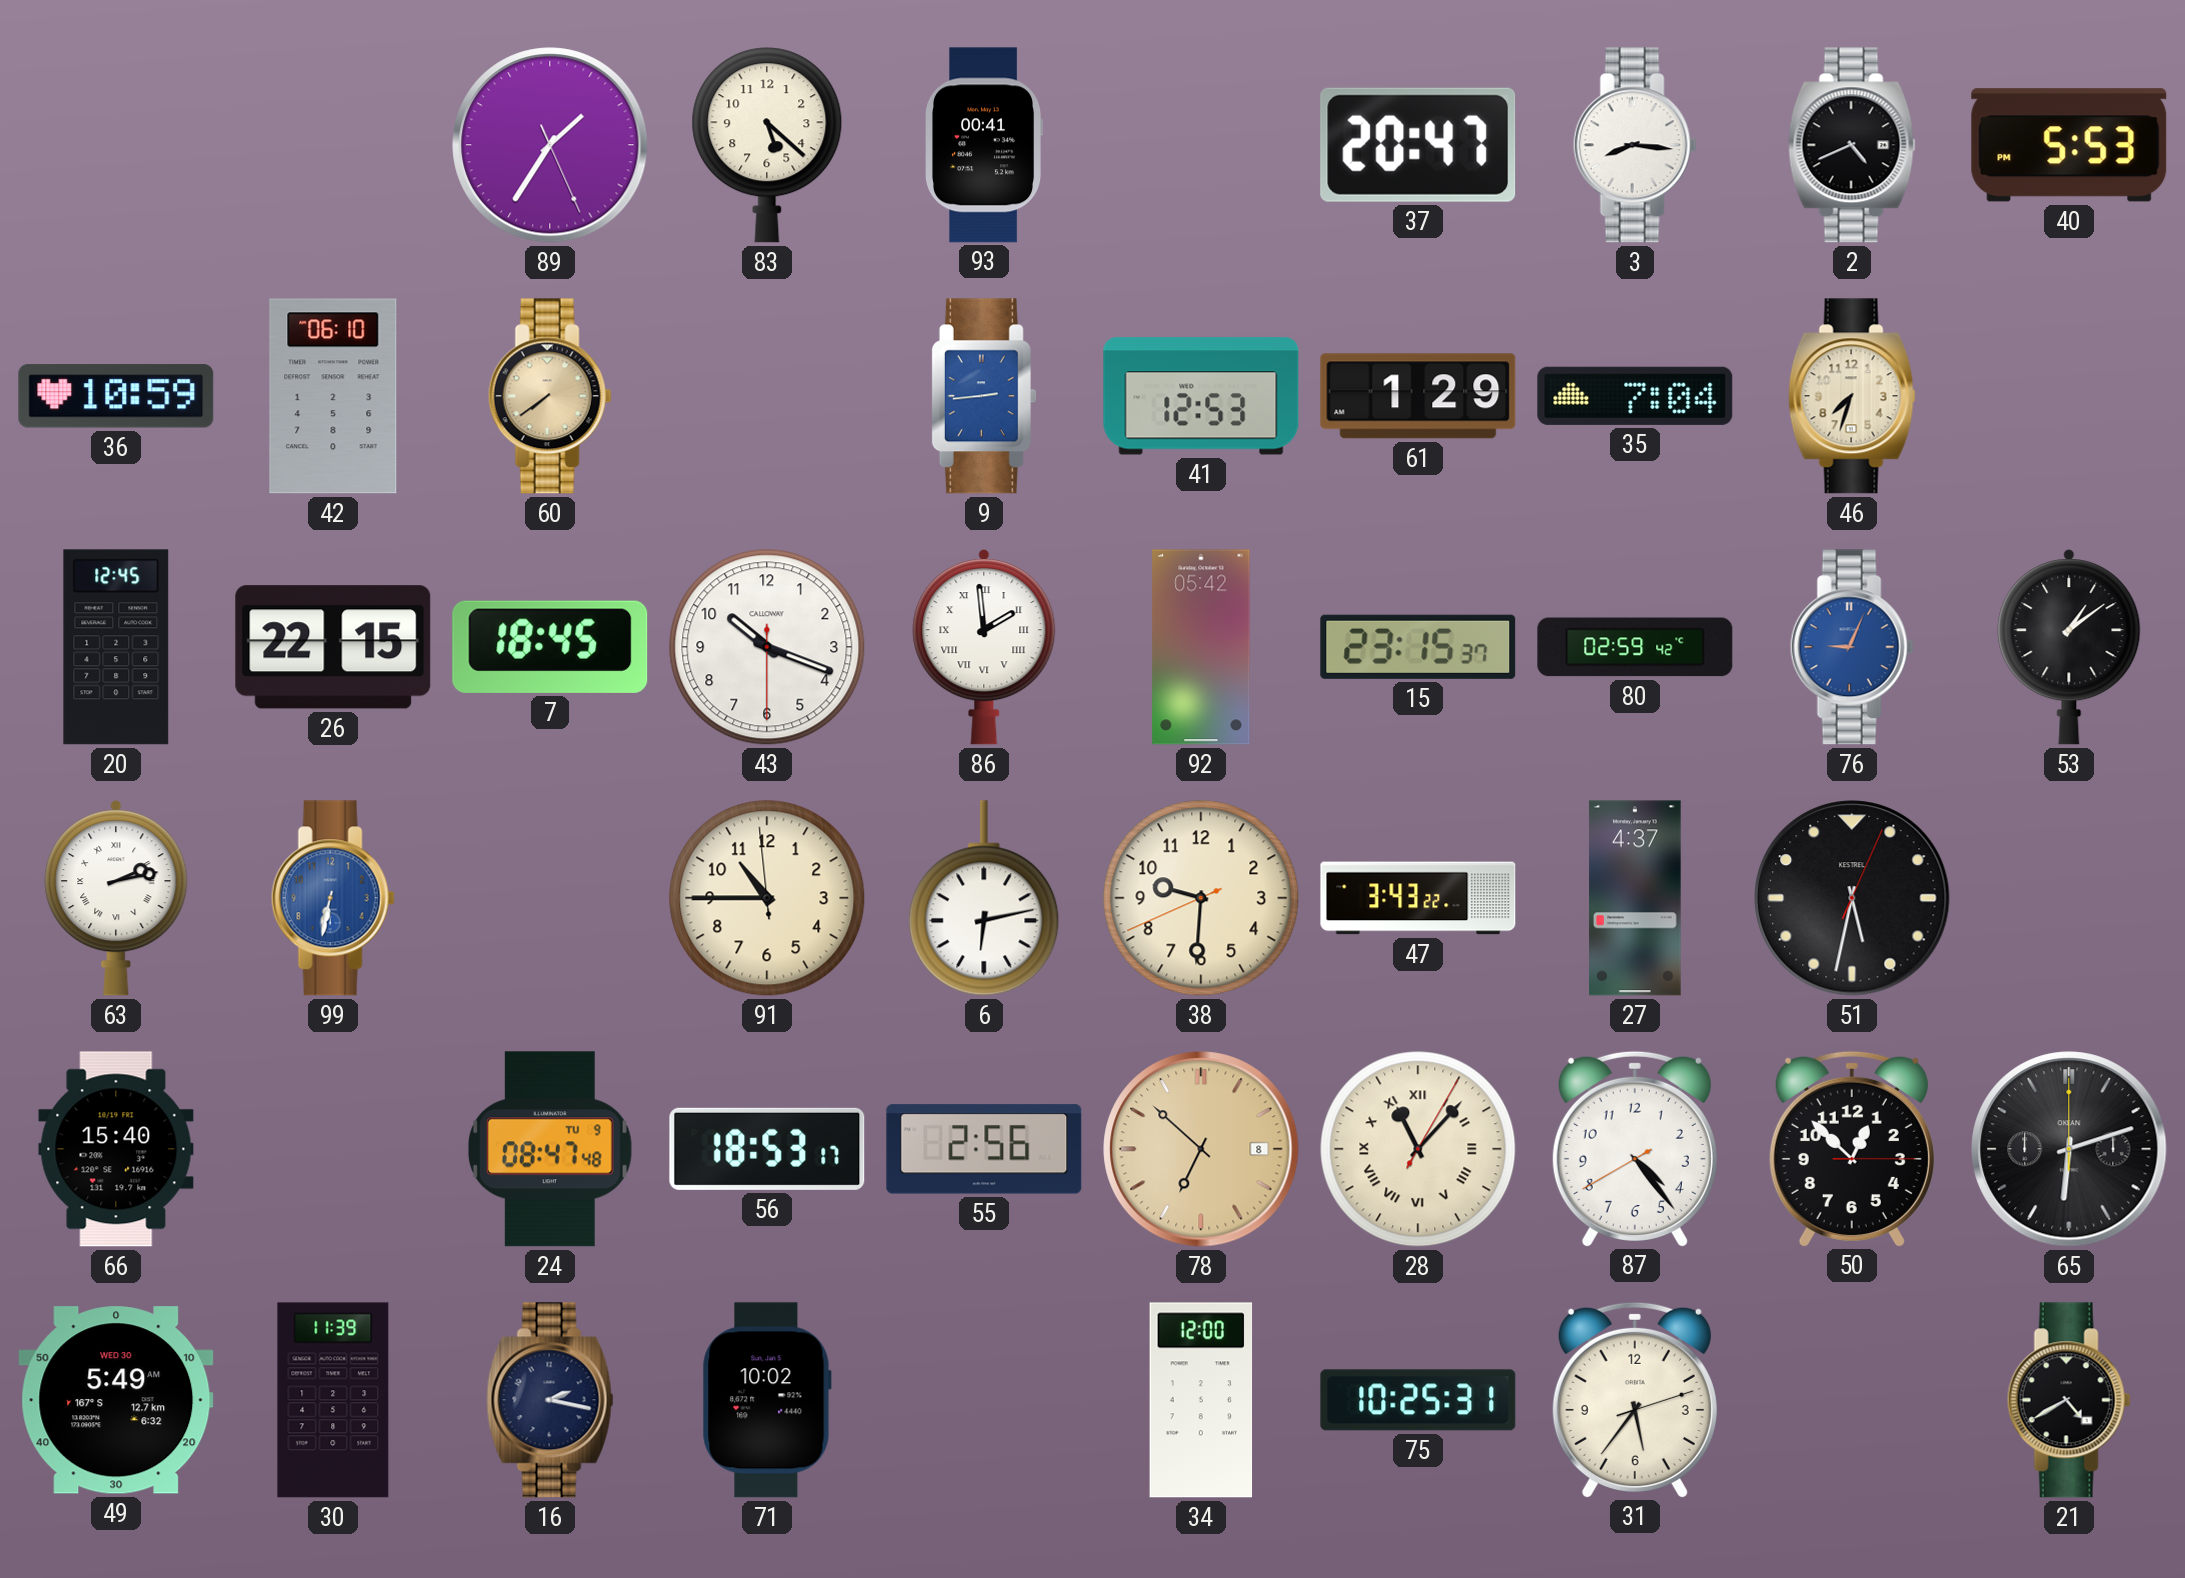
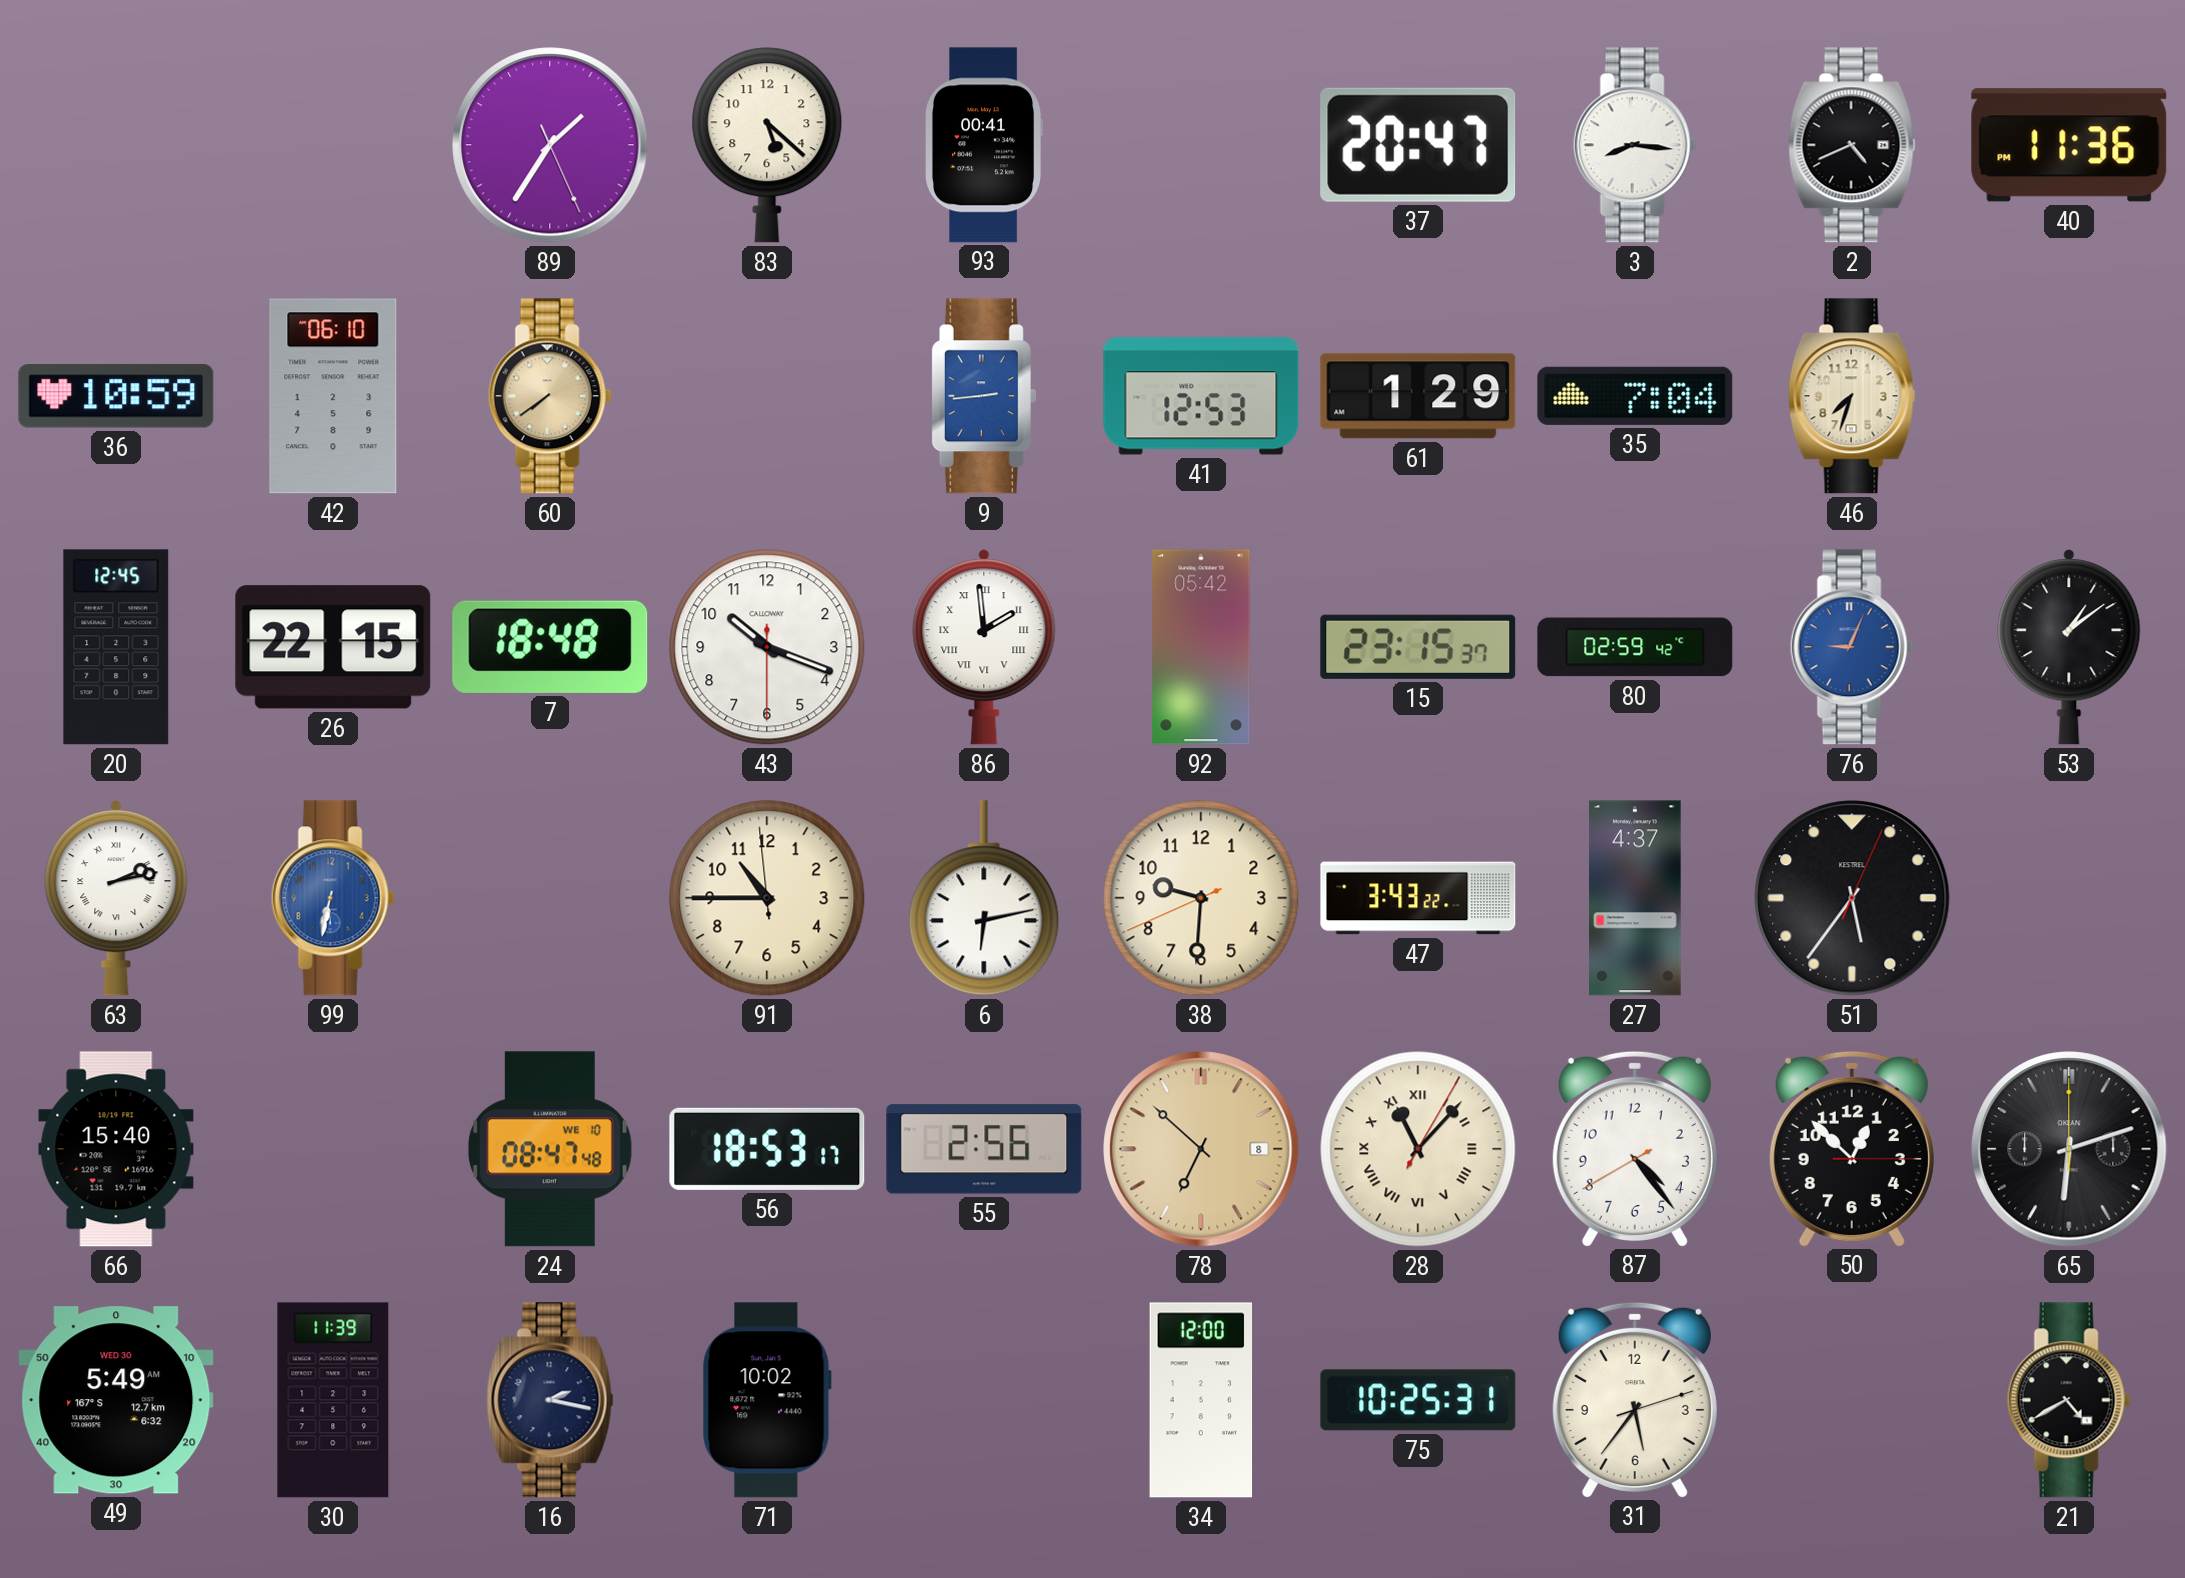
40: 5:53 -> 11:36 (2069, 145)
7: 18:45 -> 18:48 (550, 647)
51: 5:32 -> 5:36 (1852, 898)
24 date: TU 9 -> WE 10 (550, 1149)
